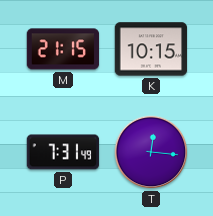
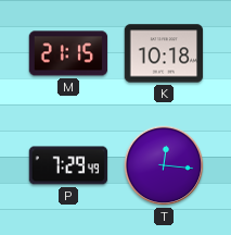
K: 10:15 -> 10:18 (164, 53)
P: 7:31 -> 7:29 (68, 165)
